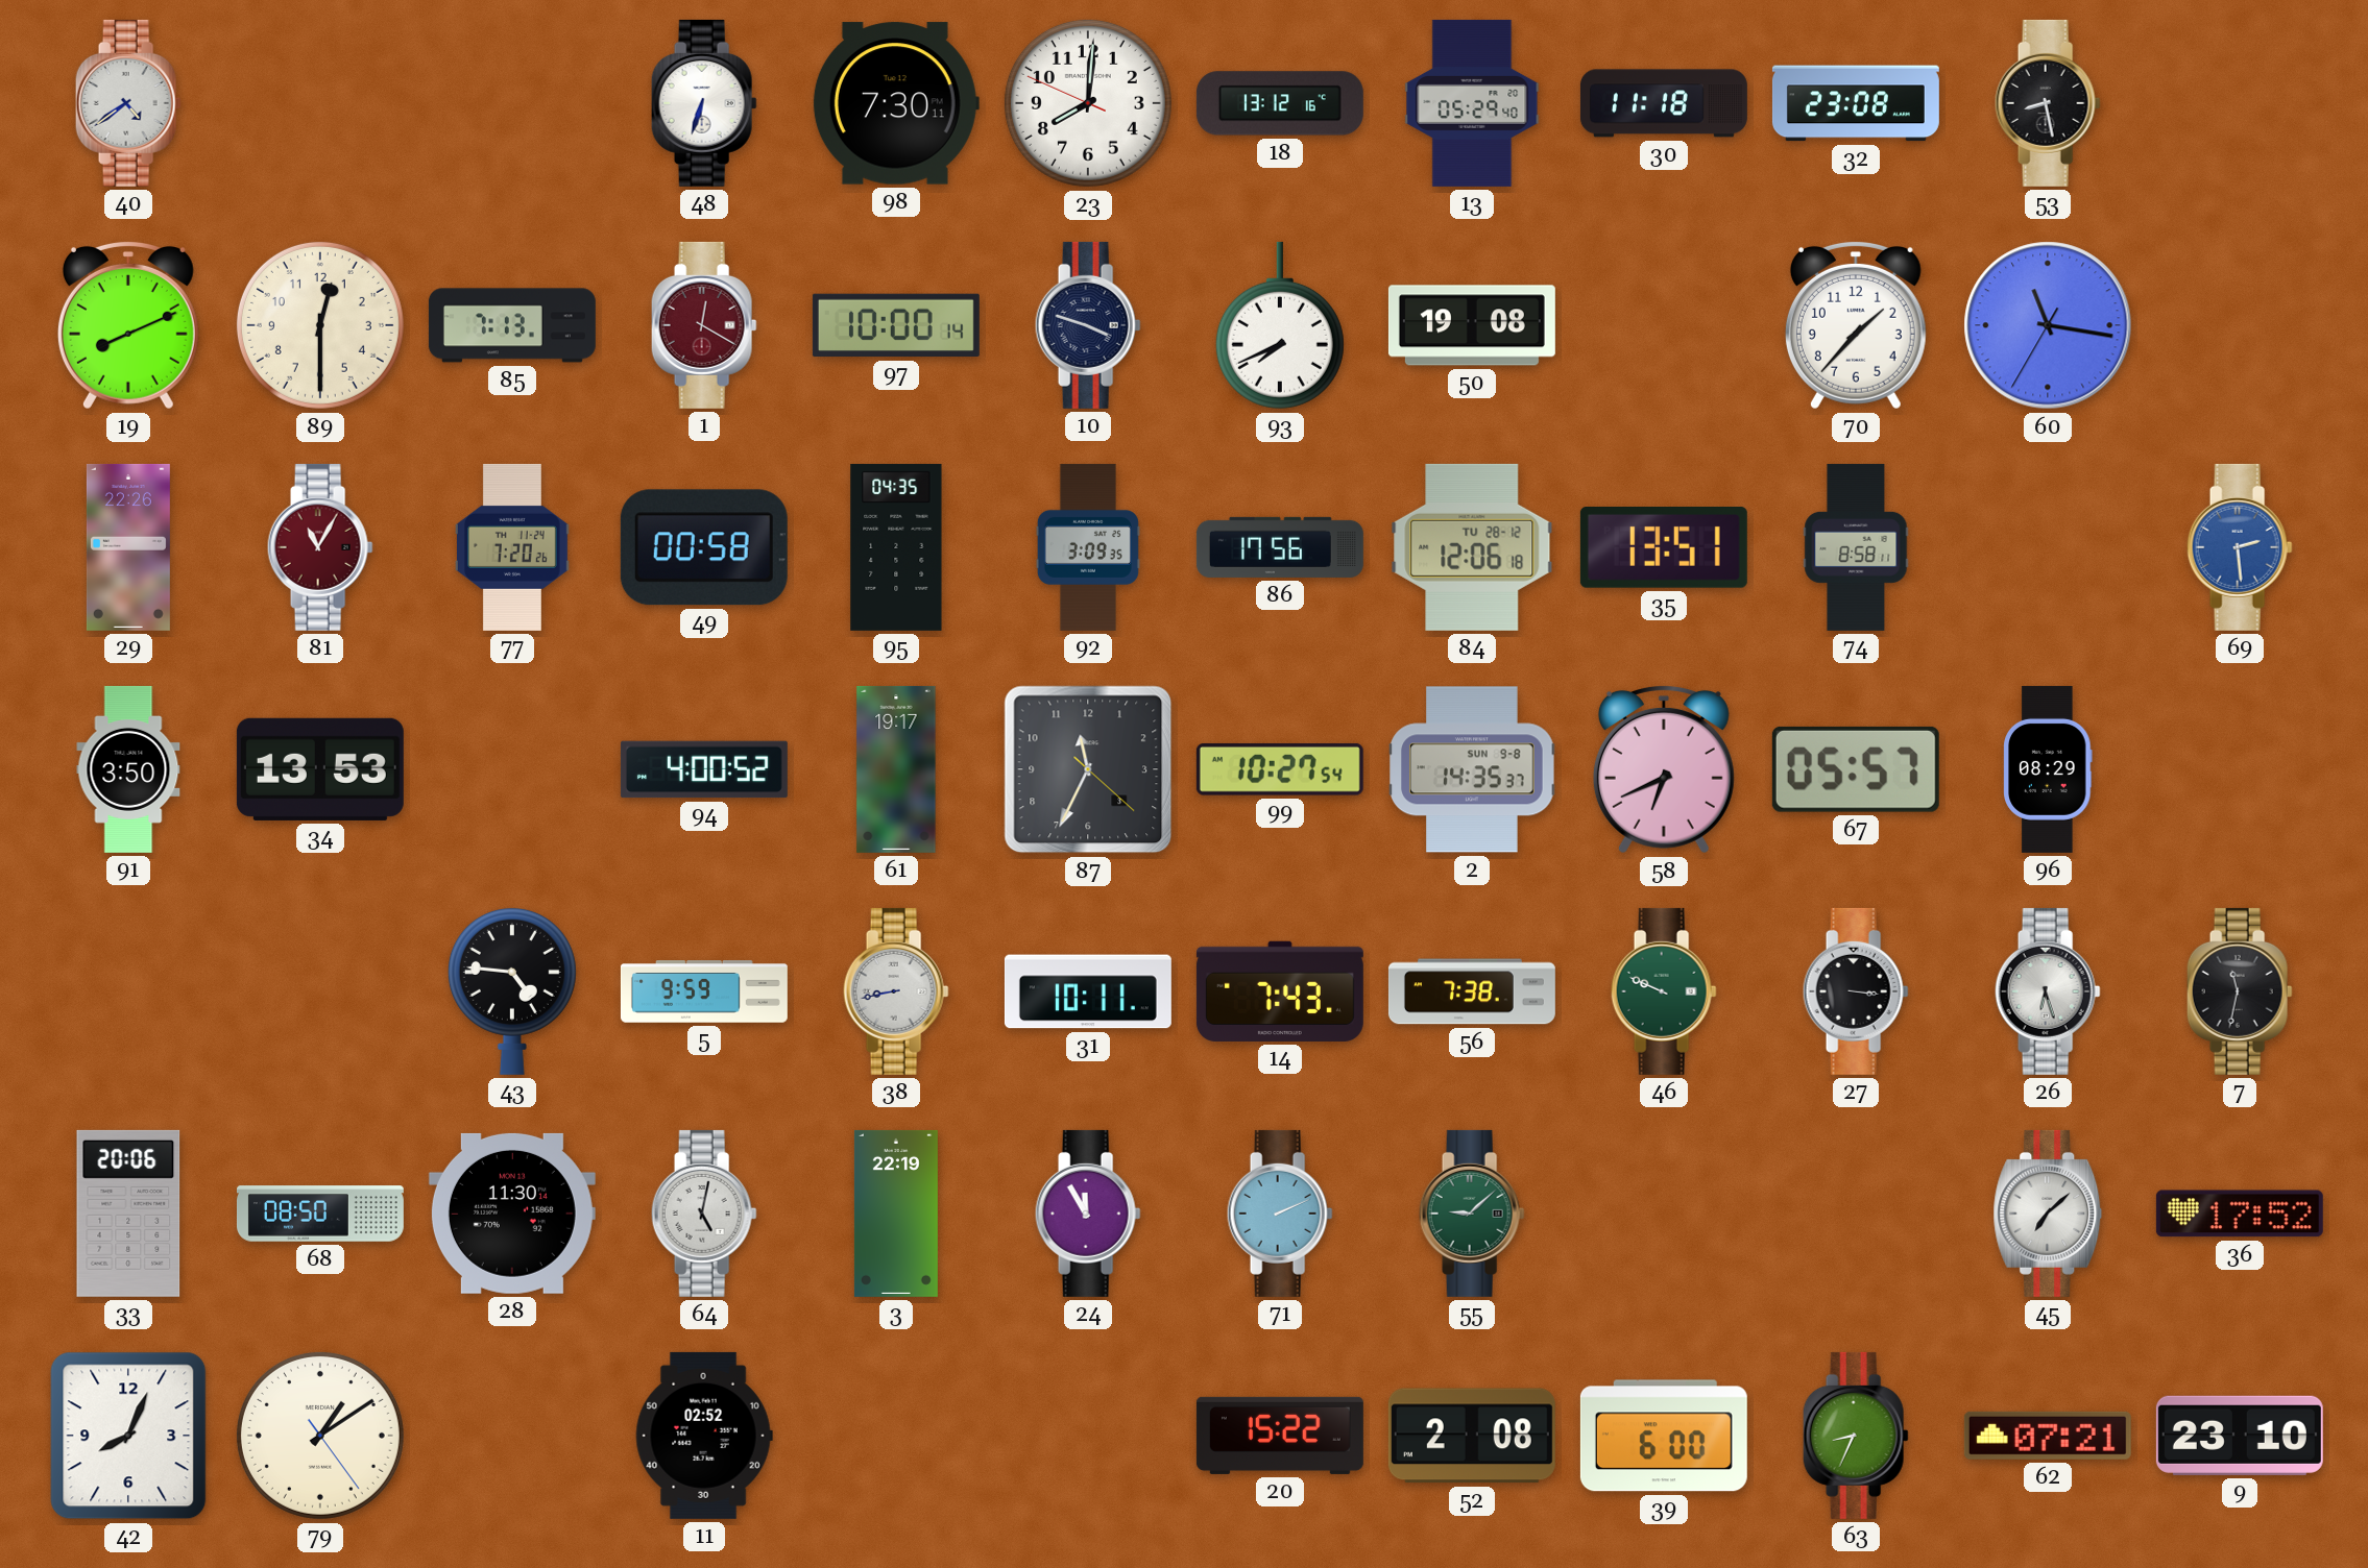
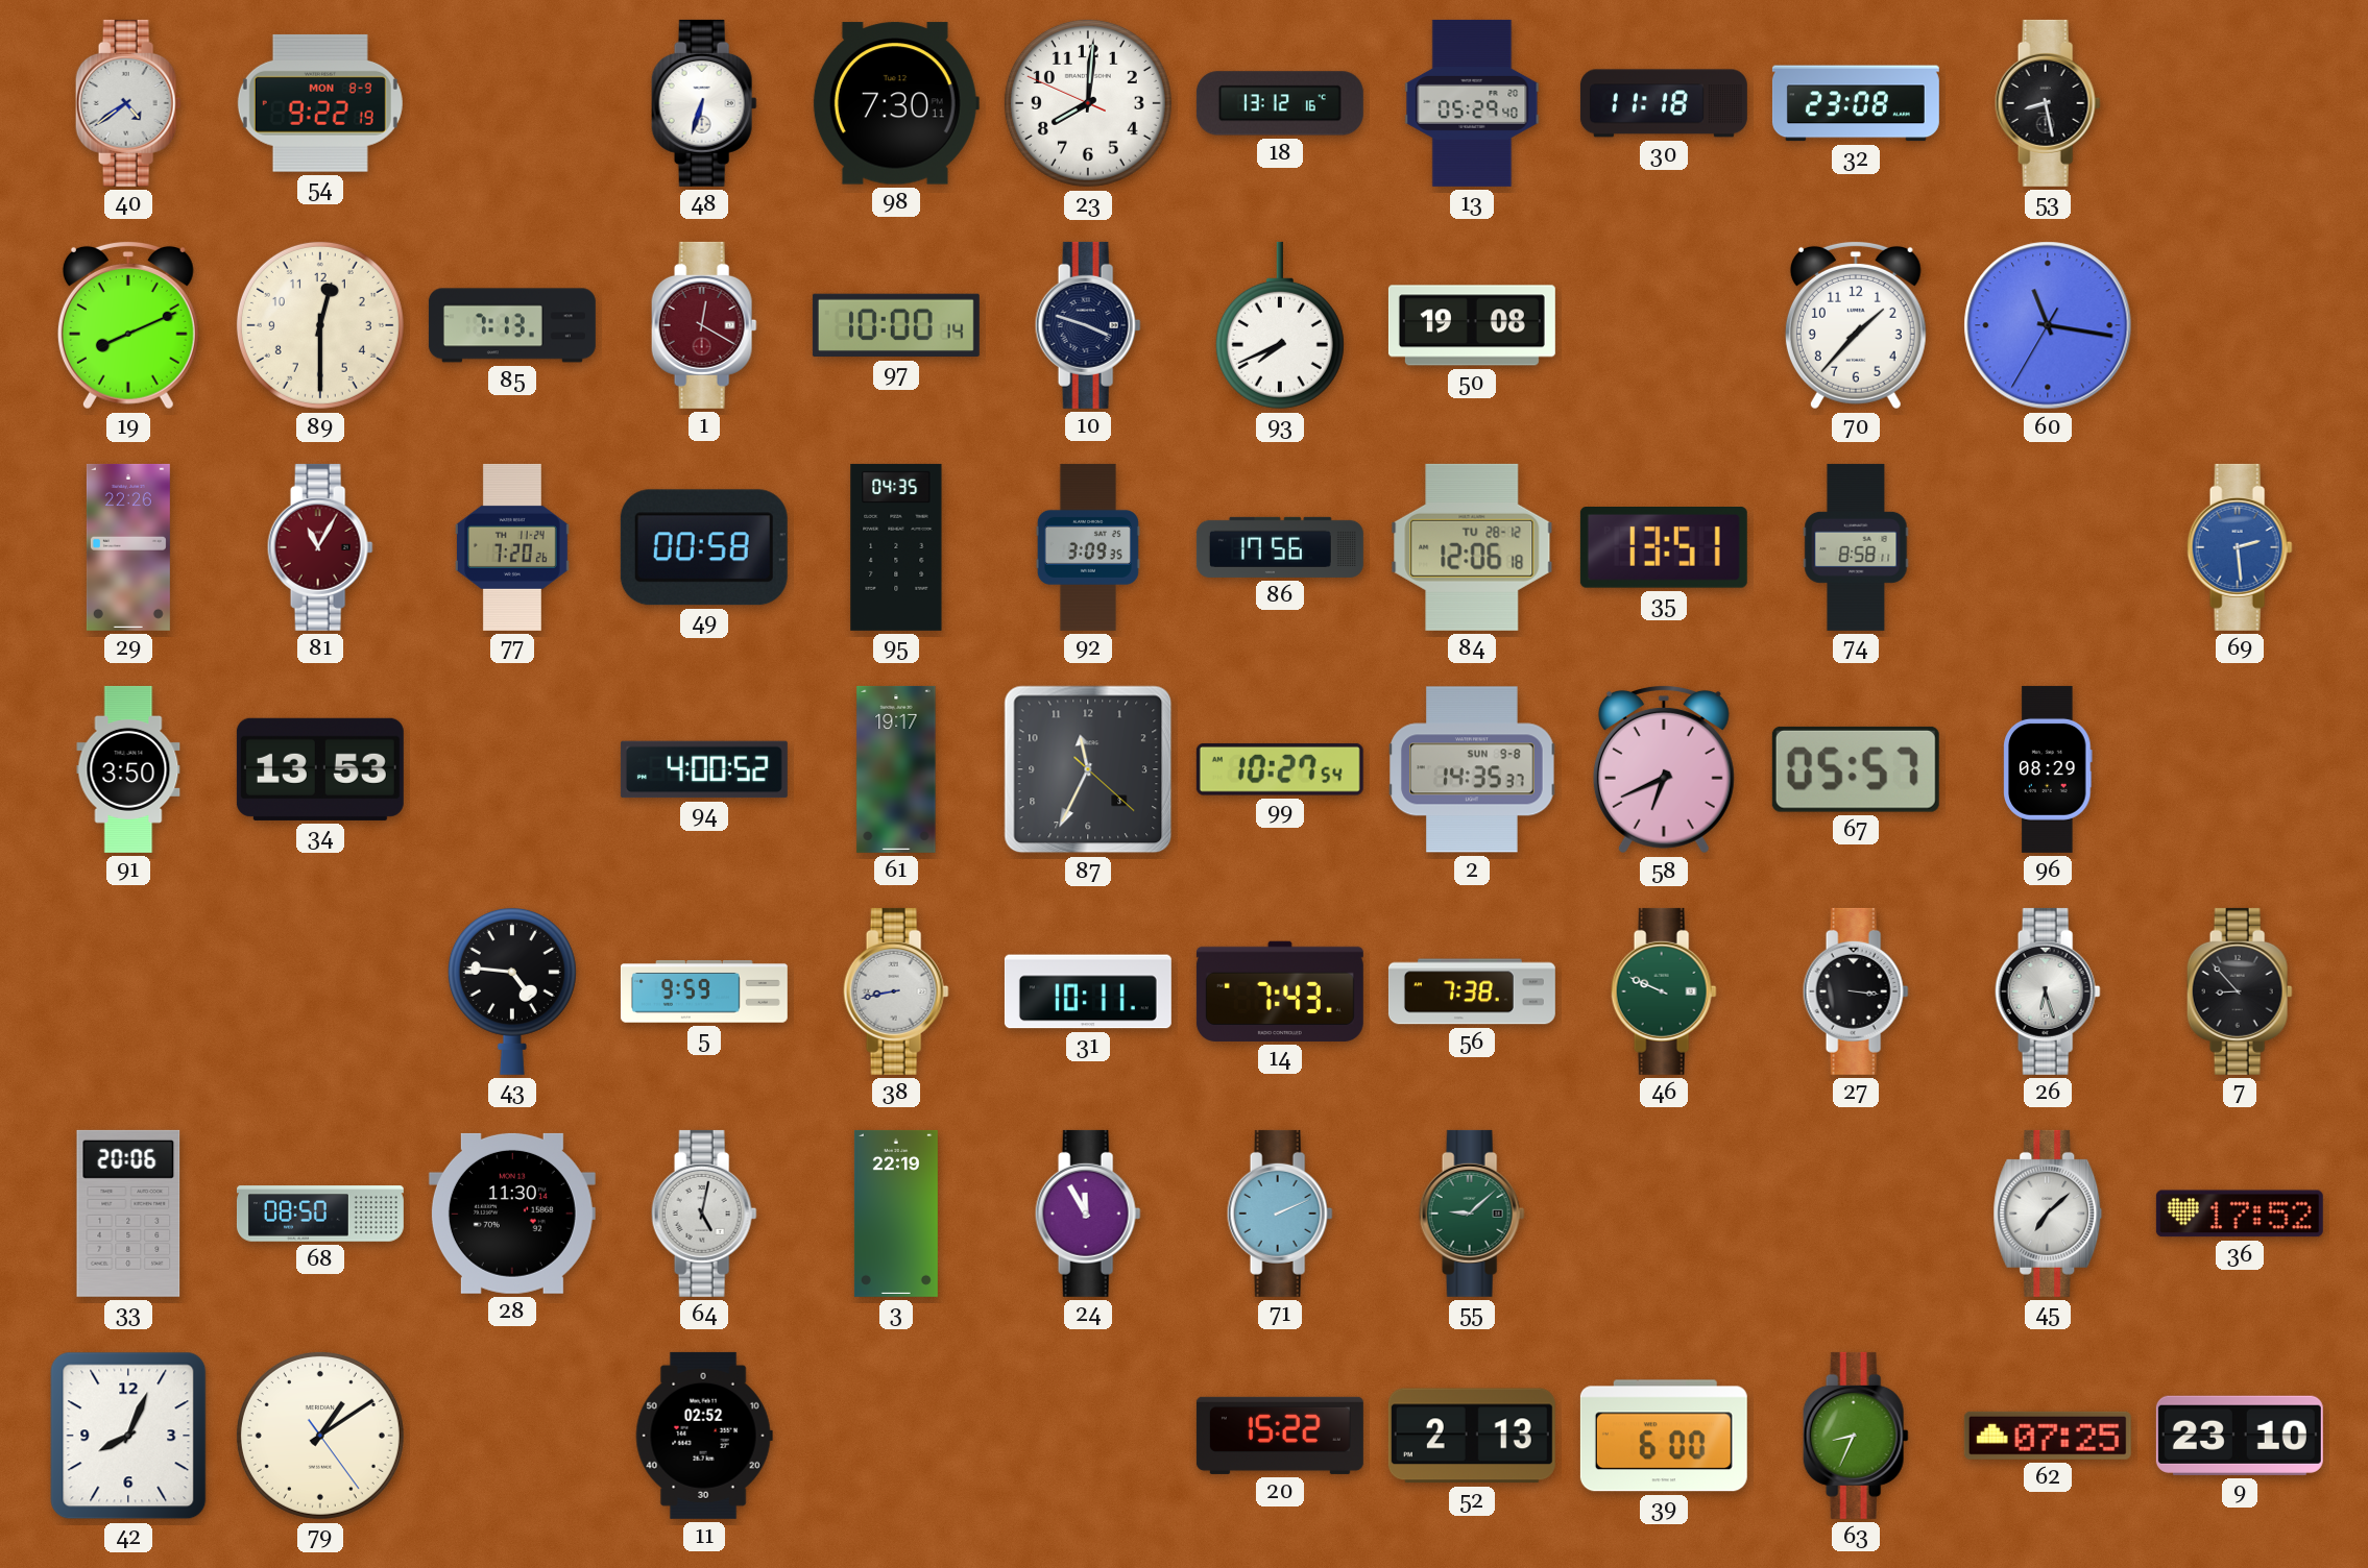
54: none -> 9:22 (320, 103)
7: 11:32 -> 8:53 (2240, 991)
52: 2:08 -> 2:13 (1472, 1436)
62: 07:21 -> 07:25 (2048, 1436)
